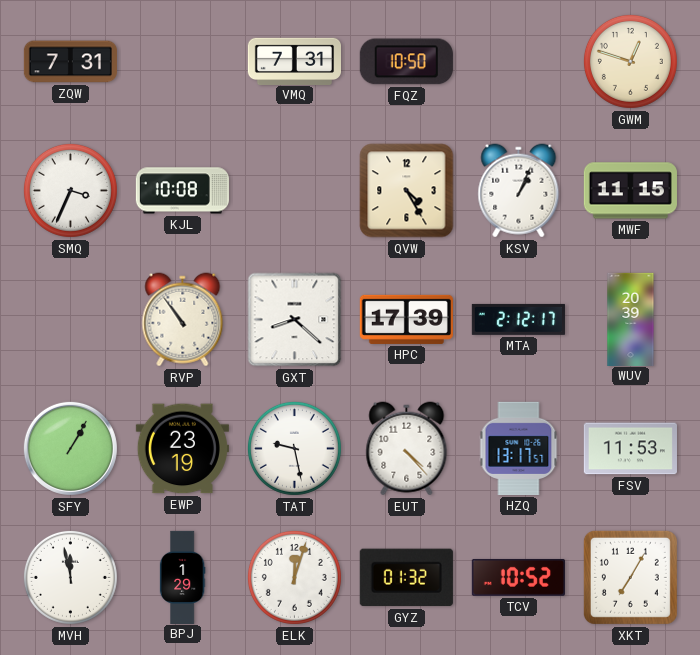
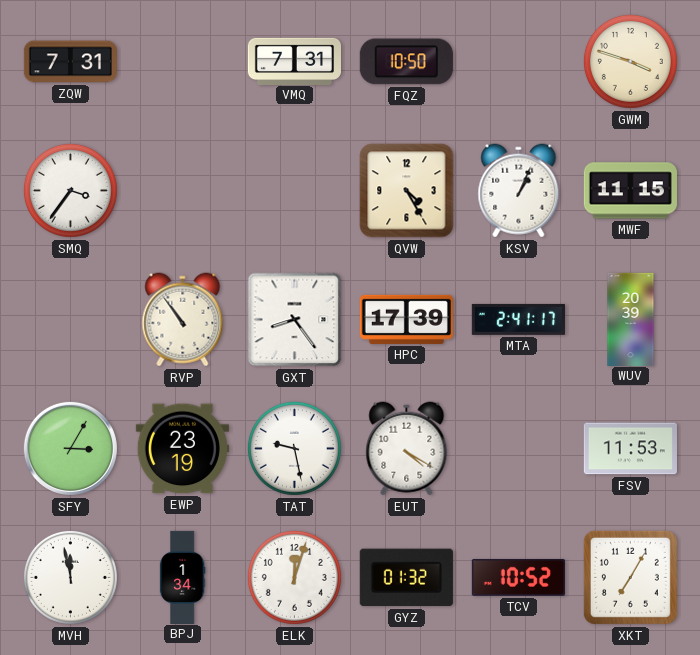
GWM: 12:48 -> 3:48 (630, 61)
SMQ: 3:34 -> 3:36 (70, 190)
KJL: 10:08 -> none (182, 191)
GXT: 8:22 -> 8:24 (295, 320)
MTA: 2:12 -> 2:41 (518, 319)
SFY: 1:05 -> 3:05 (70, 448)
EUT: 4:23 -> 4:20 (407, 449)
HZQ: 13:17 -> none (519, 448)
BPJ: 1:29 -> 1:34 (182, 577)
